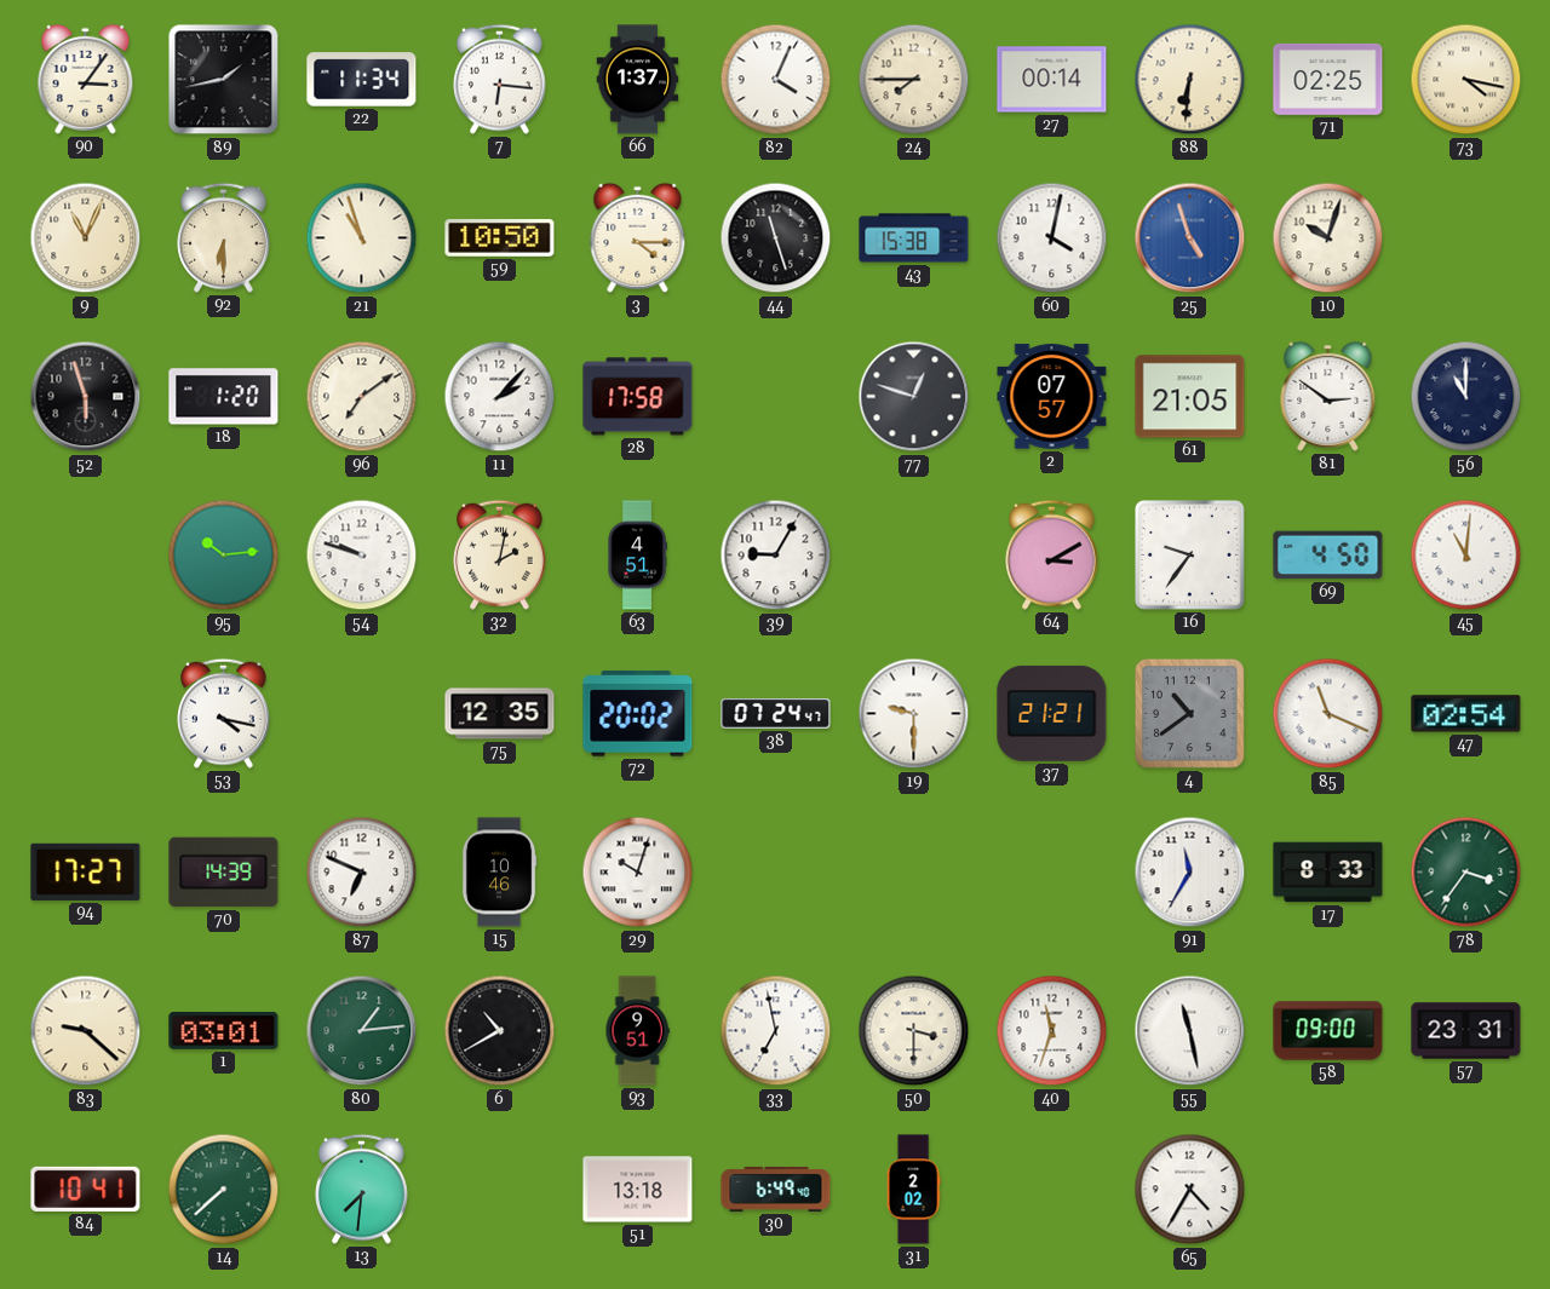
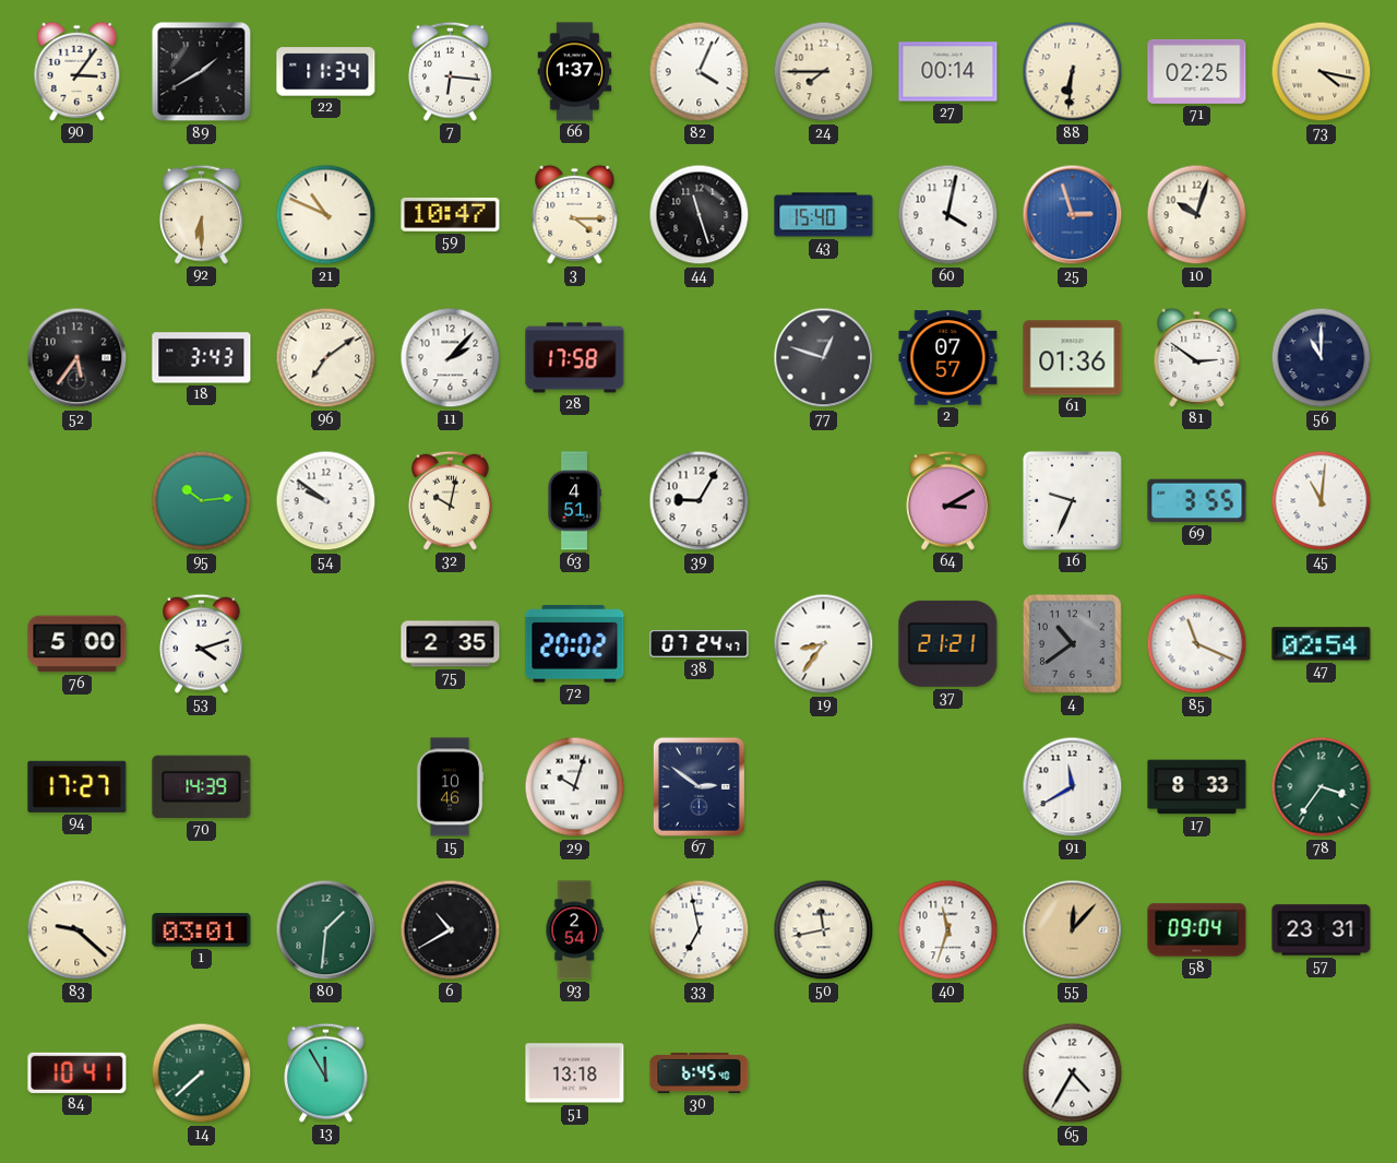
89: 1:43 -> 1:40 (202, 72)
9: 11:04 -> none (86, 238)
21: 10:57 -> 10:49 (326, 215)
59: 10:50 -> 10:47 (451, 214)
43: 15:38 -> 15:40 (824, 215)
25: 4:57 -> 2:57 (1073, 215)
52: 5:57 -> 5:36 (77, 358)
18: 1:20 -> 3:43 (202, 358)
61: 21:05 -> 01:36 (1073, 358)
54: 9:48 -> 9:51 (326, 501)
32: 2:02 -> 10:02 (451, 500)
16: 9:36 -> 9:34 (1073, 501)
69: 4:50 -> 3:55 (1197, 501)
76: none -> 5:00 (77, 644)
53: 4:17 -> 4:12 (202, 643)
75: 12:35 -> 2:35 (451, 644)
19: 9:30 -> 8:36 (824, 644)
87: 6:49 -> none (362, 873)
67: none -> 2:51 (698, 786)
91: 11:35 -> 11:40 (1073, 787)
80: 1:14 -> 1:31 (326, 930)
93: 9:51 -> 2:54 (574, 930)
50: 3:30 -> 11:43 (824, 930)
55: 11:28 -> 12:07 (1073, 930)
55 dial: white -> champagne (1073, 930)
58: 09:00 -> 09:04 (1197, 930)
13: 7:31 -> 11:55 (326, 1072)
30: 6:49 -> 6:45 (700, 1072)
31: 2:02 -> none (913, 1190)
